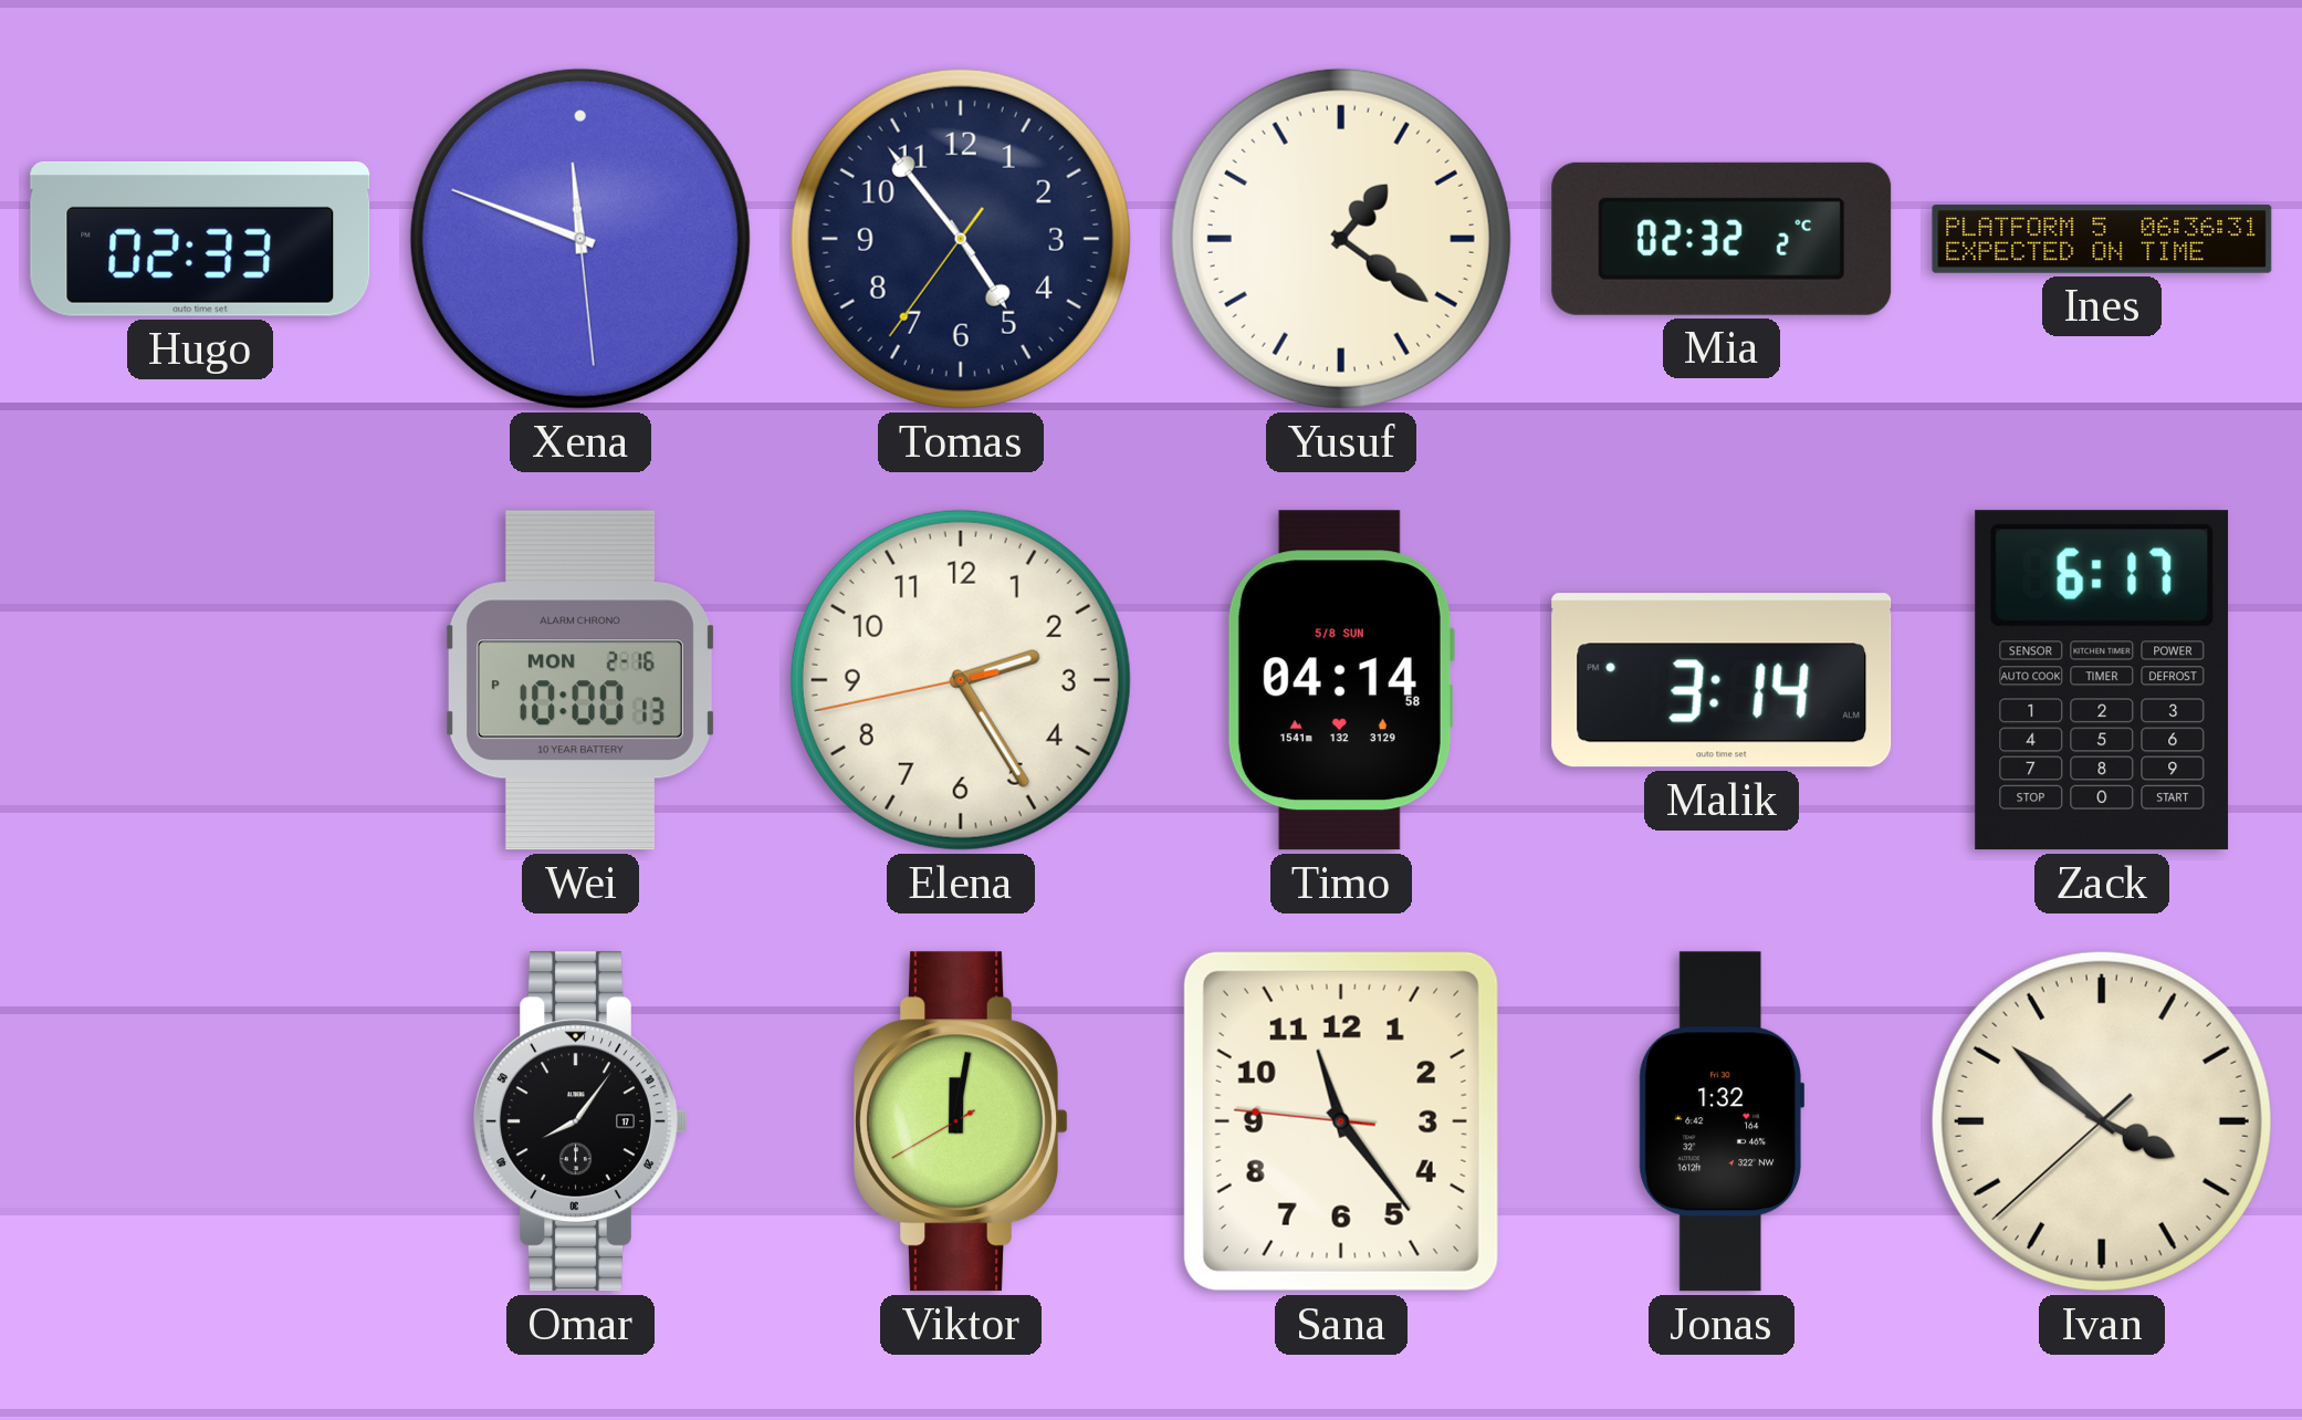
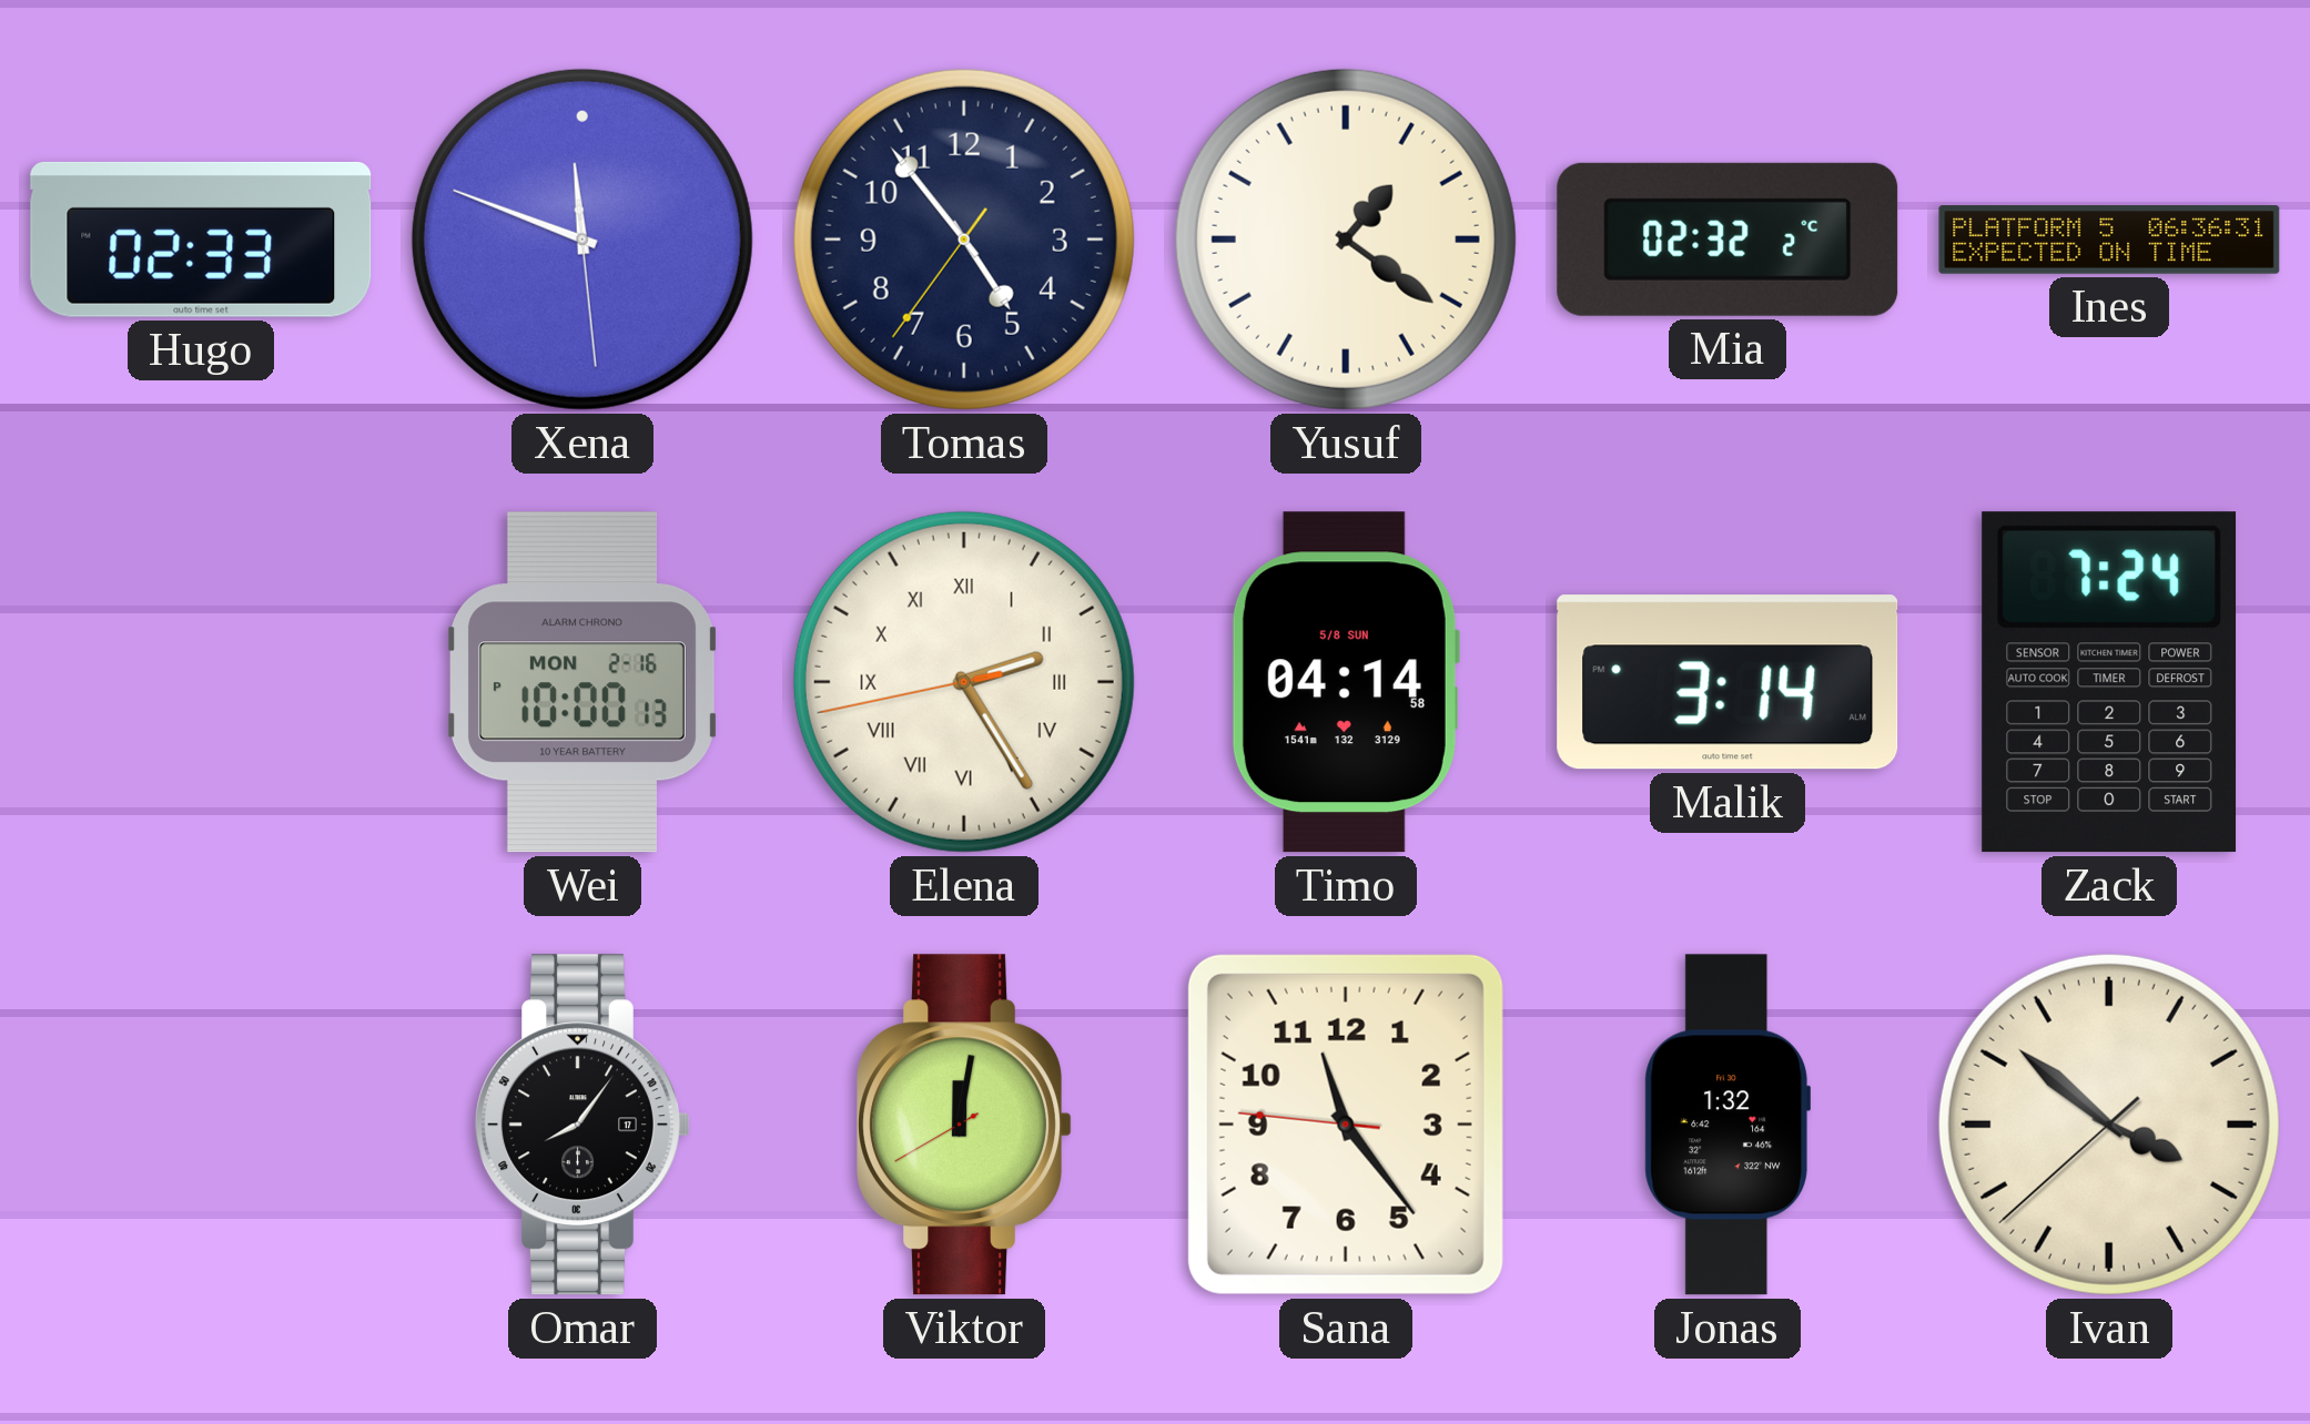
Elena numerals: Arabic -> Roman (964, 682)
Zack: 6:17 -> 7:24 (2109, 682)
